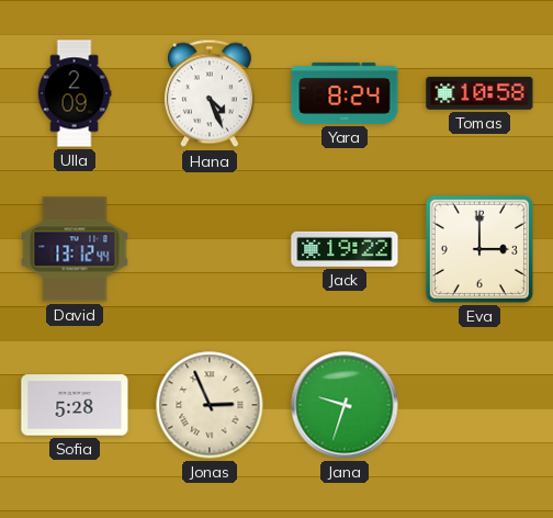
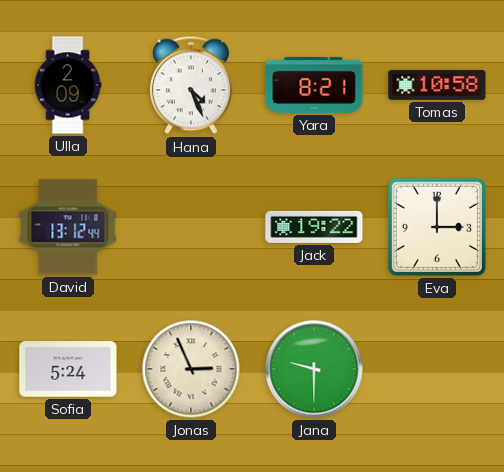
Yara: 8:24 -> 8:21 (314, 85)
Sofia: 5:28 -> 5:24 (68, 369)
Jana: 9:33 -> 9:30 (314, 369)
